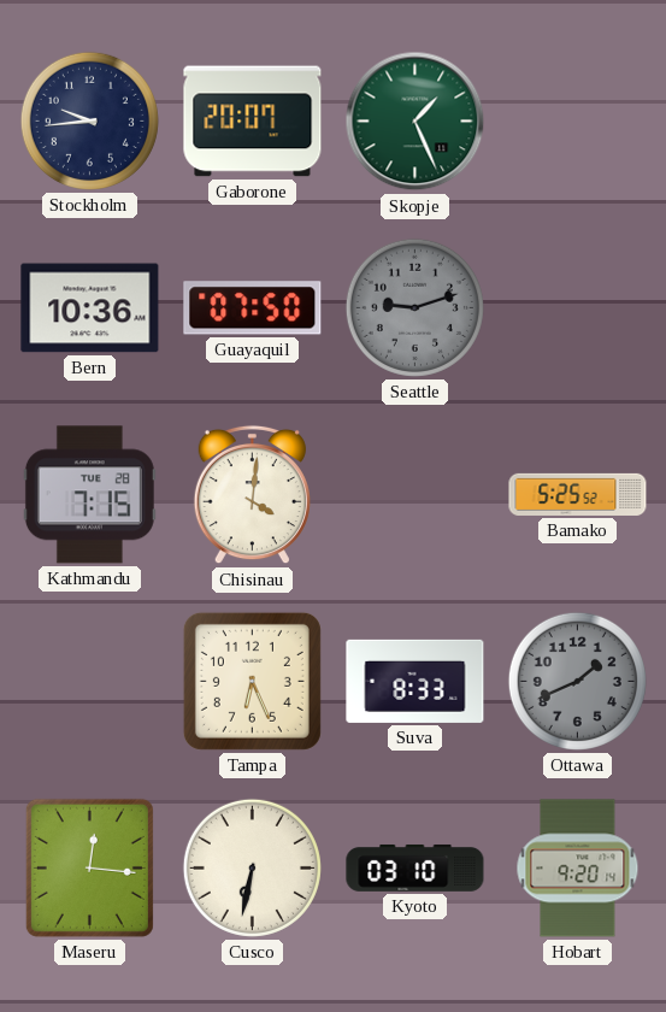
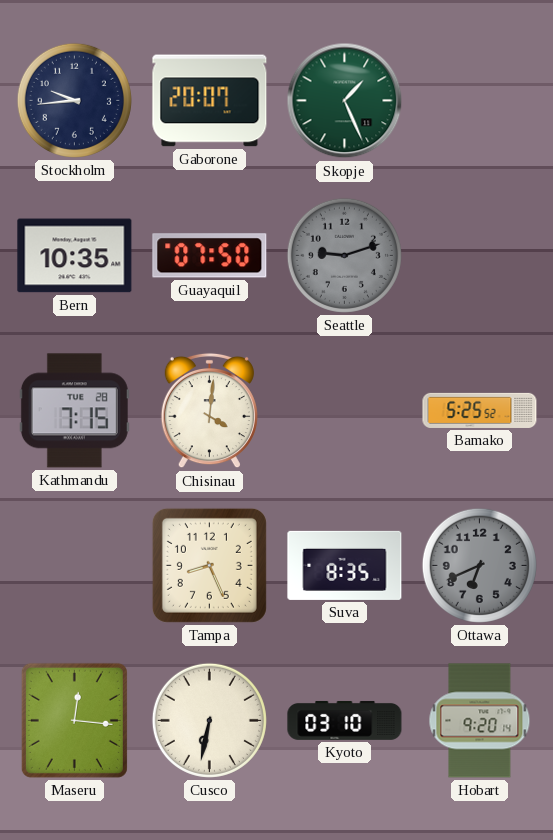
Bern: 10:36 -> 10:35 (75, 256)
Tampa: 6:26 -> 8:26 (209, 565)
Suva: 8:33 -> 8:35 (345, 565)
Ottawa: 1:41 -> 6:41 (479, 565)
